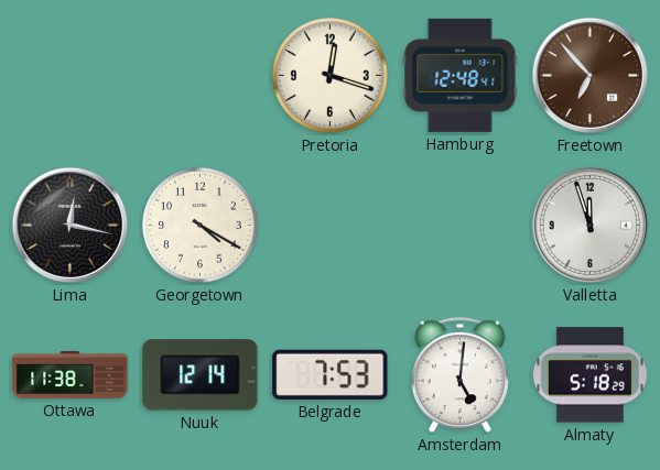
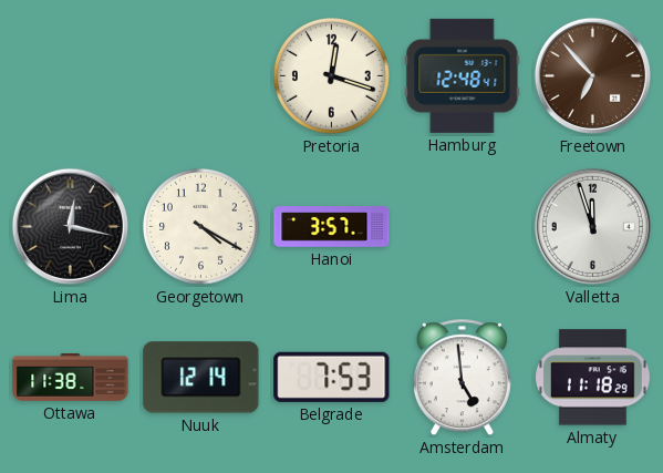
Hanoi: none -> 3:57 (332, 227)
Amsterdam: 5:01 -> 4:59 (462, 378)
Almaty: 5:18 -> 11:18 (593, 378)
